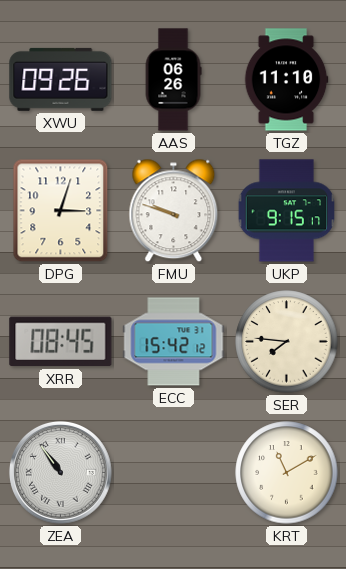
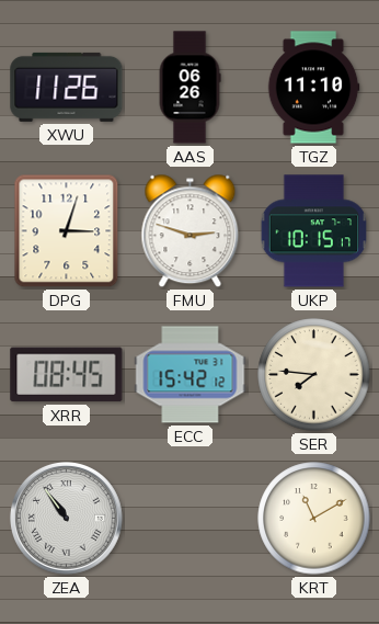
XWU: 09:26 -> 11:26 (67, 87)
FMU: 9:48 -> 2:48 (191, 231)
UKP: 9:15 -> 10:15 (313, 231)
